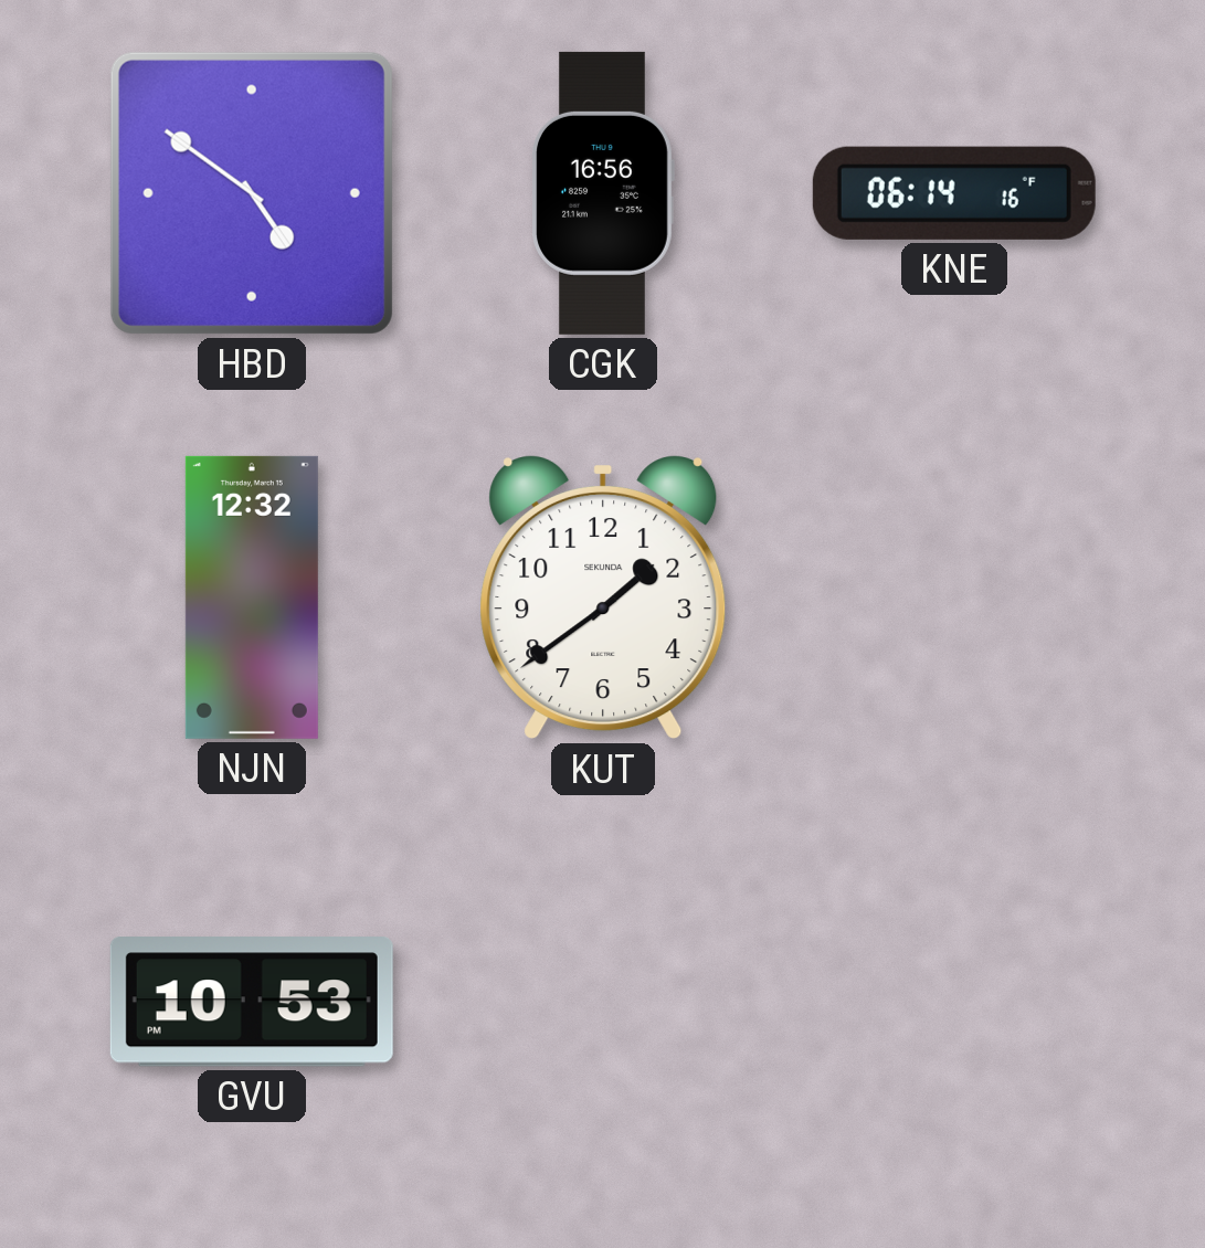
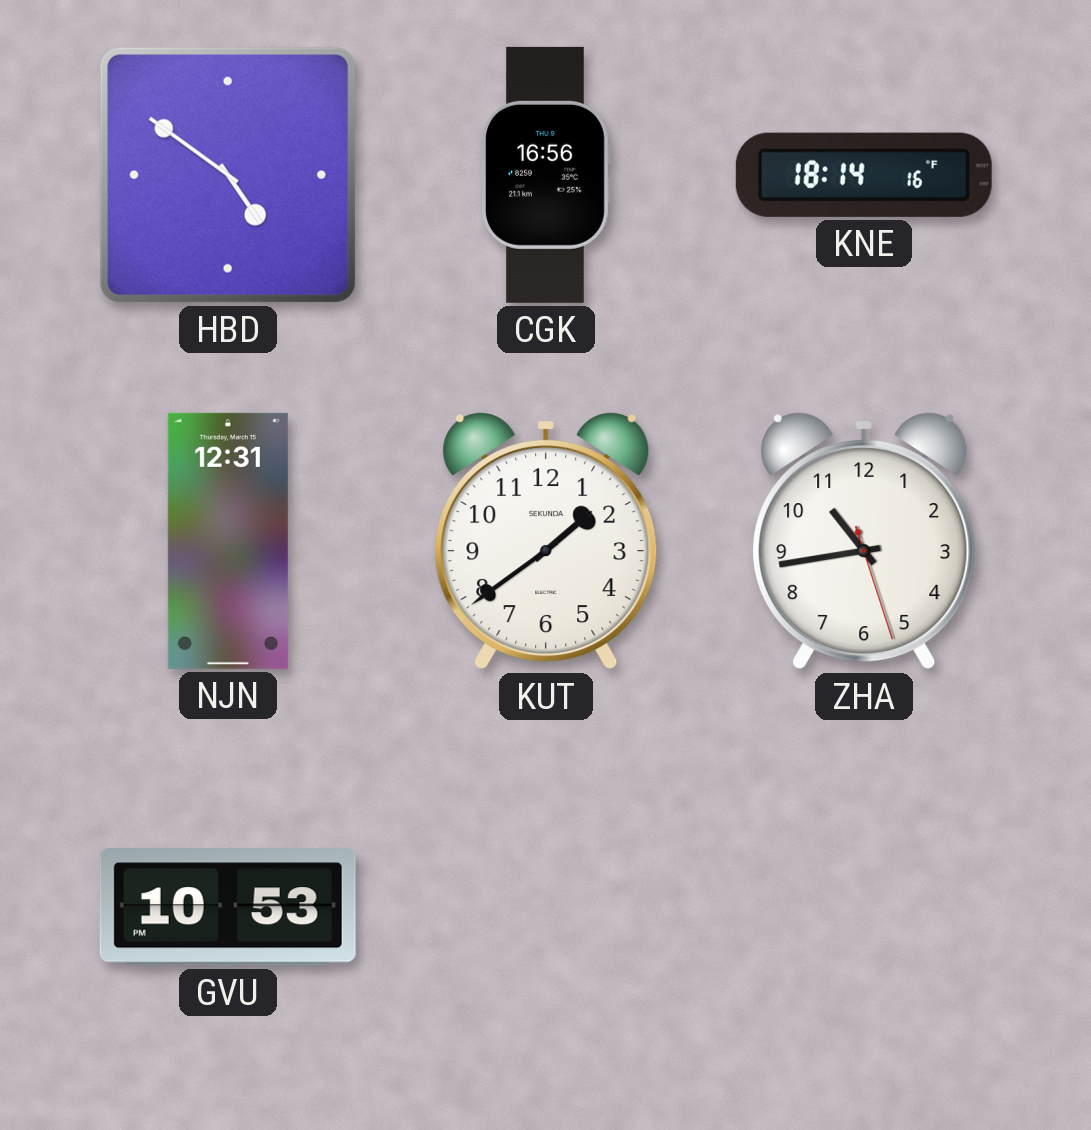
KNE: 06:14 -> 18:14 (864, 175)
NJN: 12:32 -> 12:31 (228, 541)
ZHA: none -> 10:43 (864, 542)
